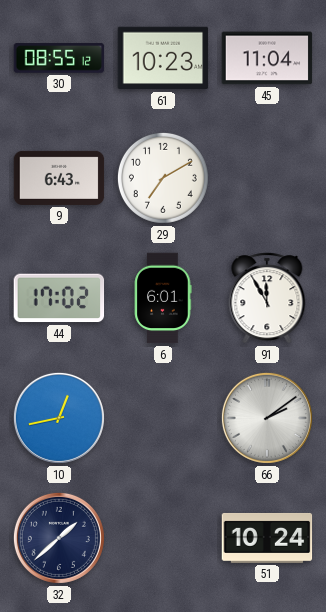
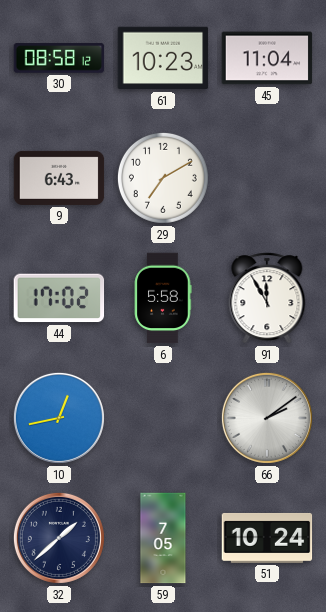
30: 08:55 -> 08:58 (59, 58)
6: 6:01 -> 5:58 (163, 298)
59: none -> 7:05 (163, 538)
